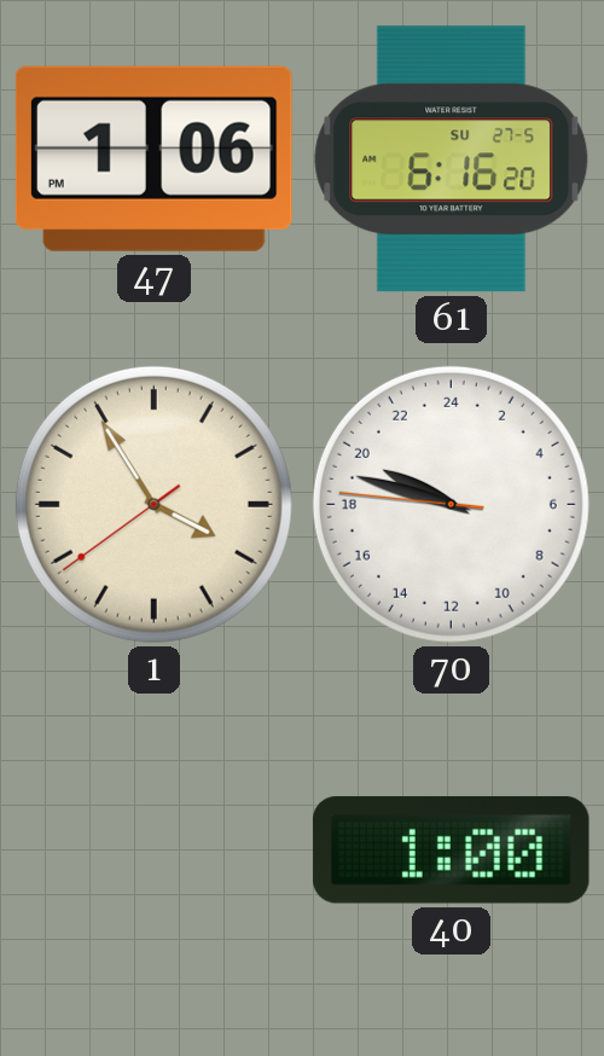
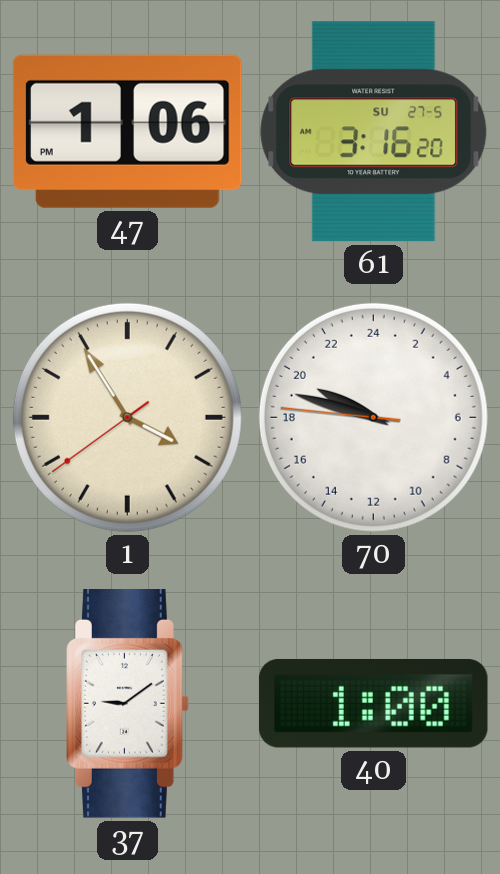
61: 6:16 -> 3:16 (374, 132)
37: none -> 9:09 (128, 704)
